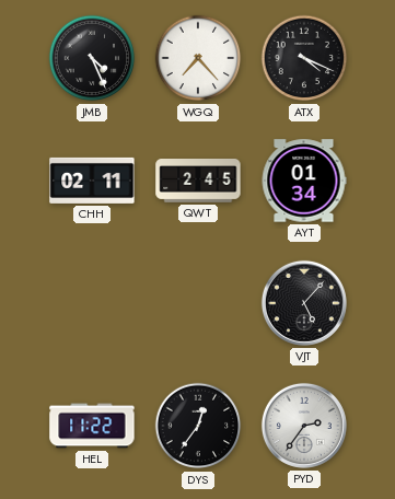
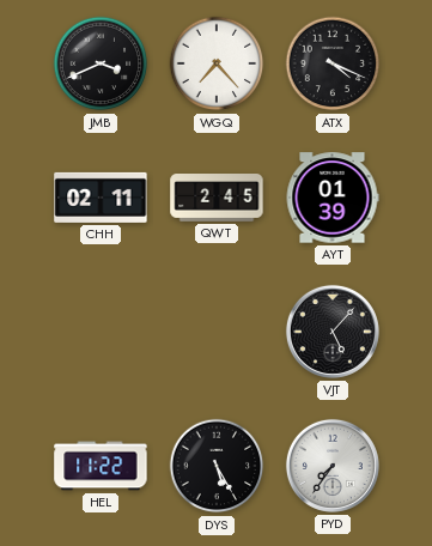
JMB: 4:26 -> 3:41 (101, 63)
AYT: 01:34 -> 01:39 (333, 198)
DYS: 12:36 -> 5:25 (217, 466)
PYD: 2:36 -> 7:36 (333, 466)
